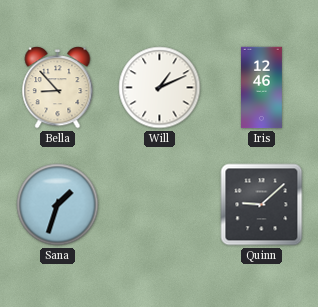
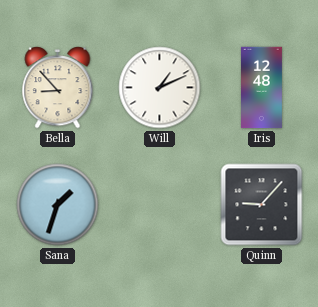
Iris: 12:46 -> 12:48 (262, 88)
Quinn: 9:08 -> 9:07 (262, 205)
